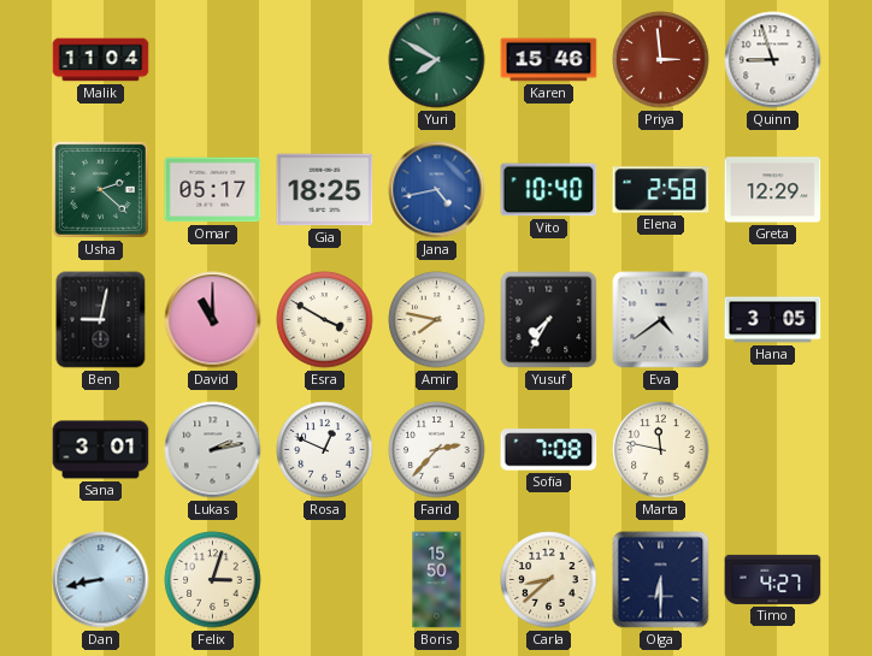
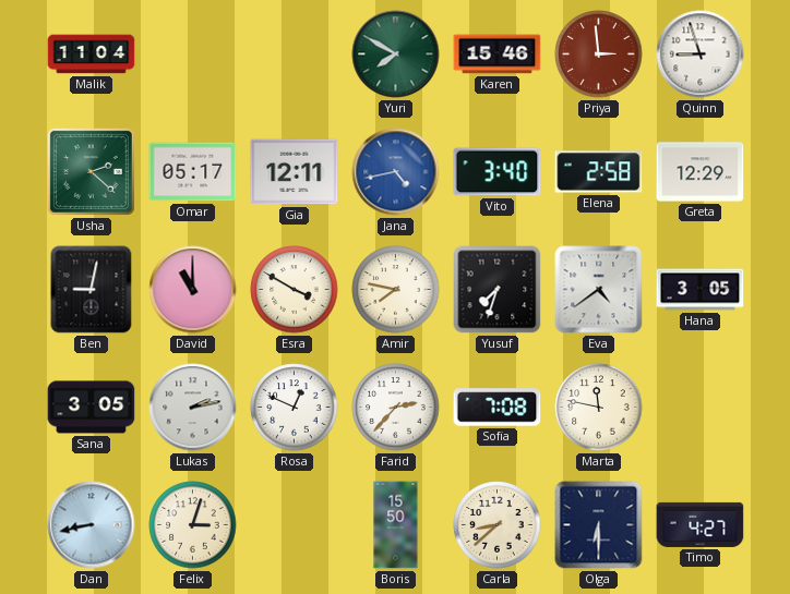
Gia: 18:25 -> 12:11 (295, 172)
Vito: 10:40 -> 3:40 (498, 172)
Yusuf: 7:35 -> 7:33 (498, 290)
Sana: 3:01 -> 3:05 (92, 408)
